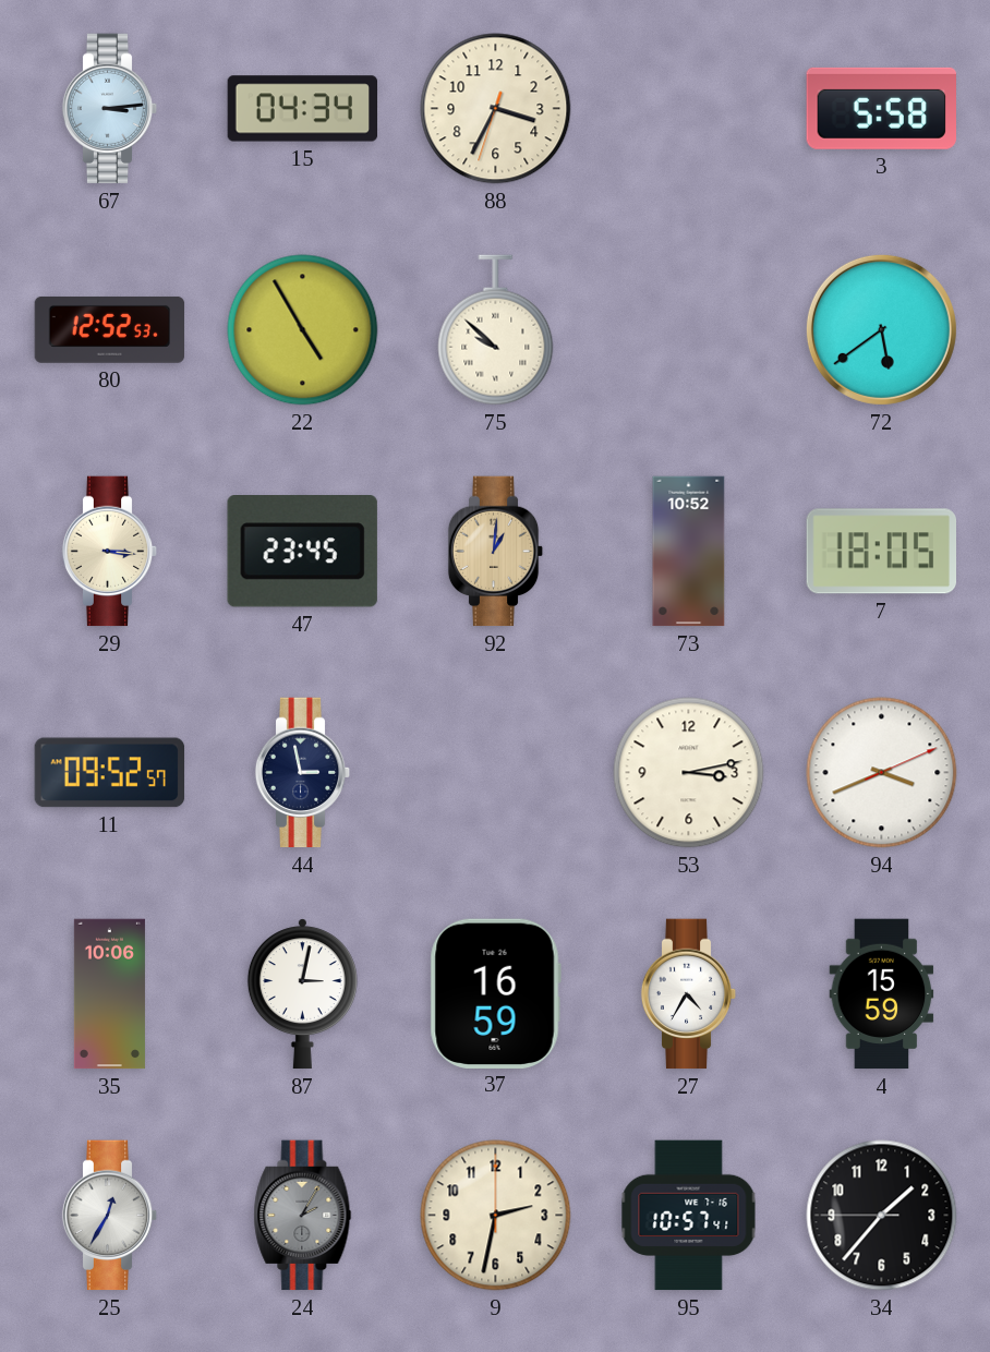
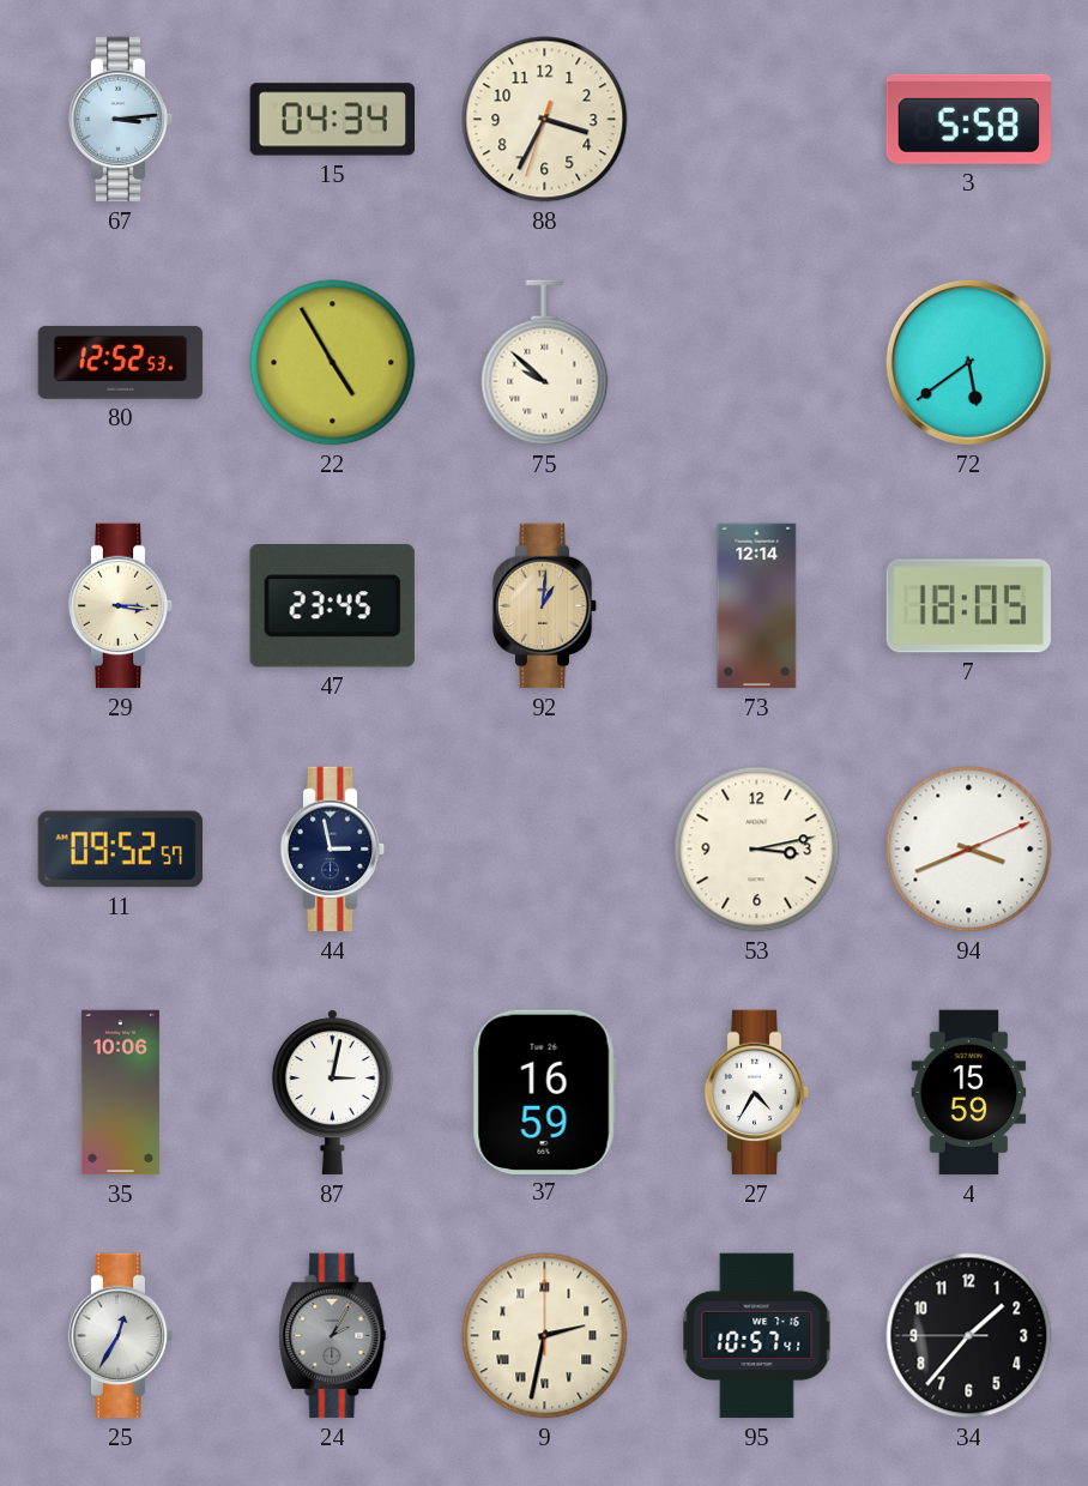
73: 10:52 -> 12:14 (757, 606)
9 numerals: Arabic -> Roman (545, 1336)
